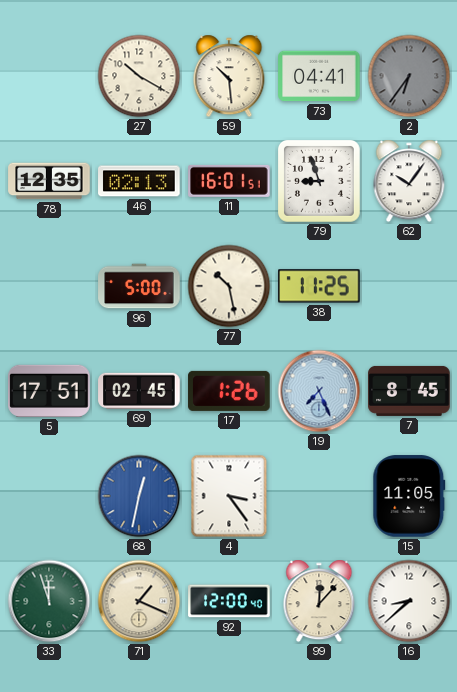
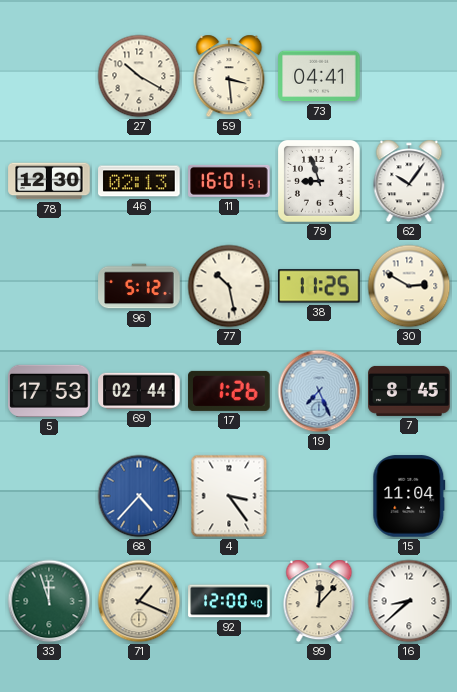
59: 10:29 -> 3:29 (229, 76)
2: 6:36 -> none (409, 76)
78: 12:35 -> 12:30 (49, 181)
96: 5:00 -> 5:12 (139, 286)
30: none -> 2:50 (409, 286)
5: 17:51 -> 17:53 (49, 391)
69: 02:45 -> 02:44 (139, 391)
68: 12:32 -> 4:37 (139, 496)
15: 11:05 -> 11:04 (409, 496)
